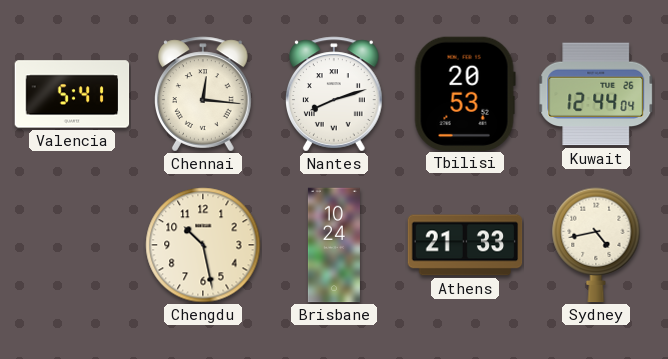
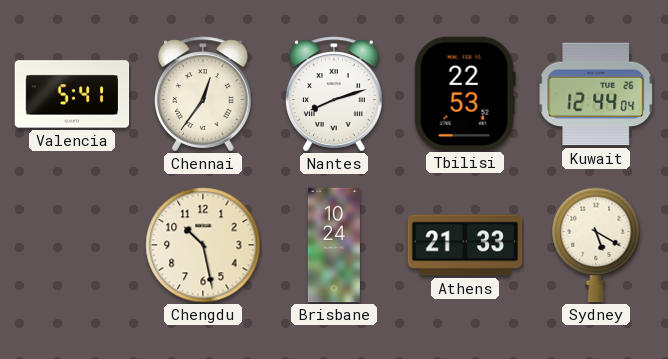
Chennai: 12:16 -> 12:36 (204, 94)
Tbilisi: 20:53 -> 22:53 (465, 93)
Sydney: 4:43 -> 5:20 (596, 245)
